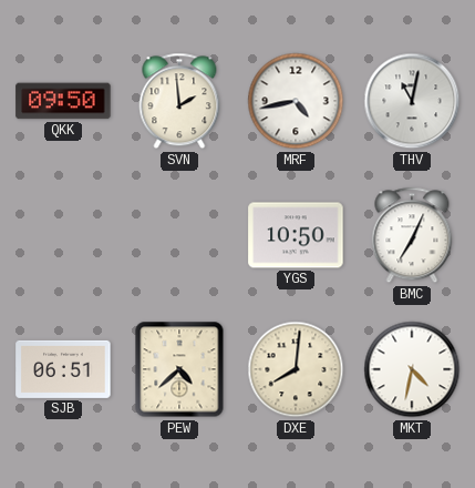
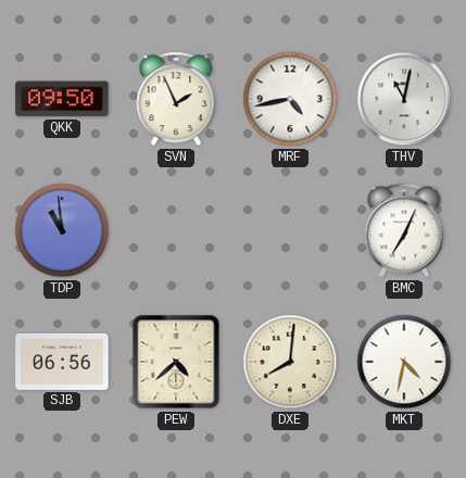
SVN: 1:59 -> 1:56 (176, 99)
TDP: none -> 10:59 (62, 230)
YGS: 10:50 -> none (296, 235)
SJB: 06:51 -> 06:56 (62, 362)
